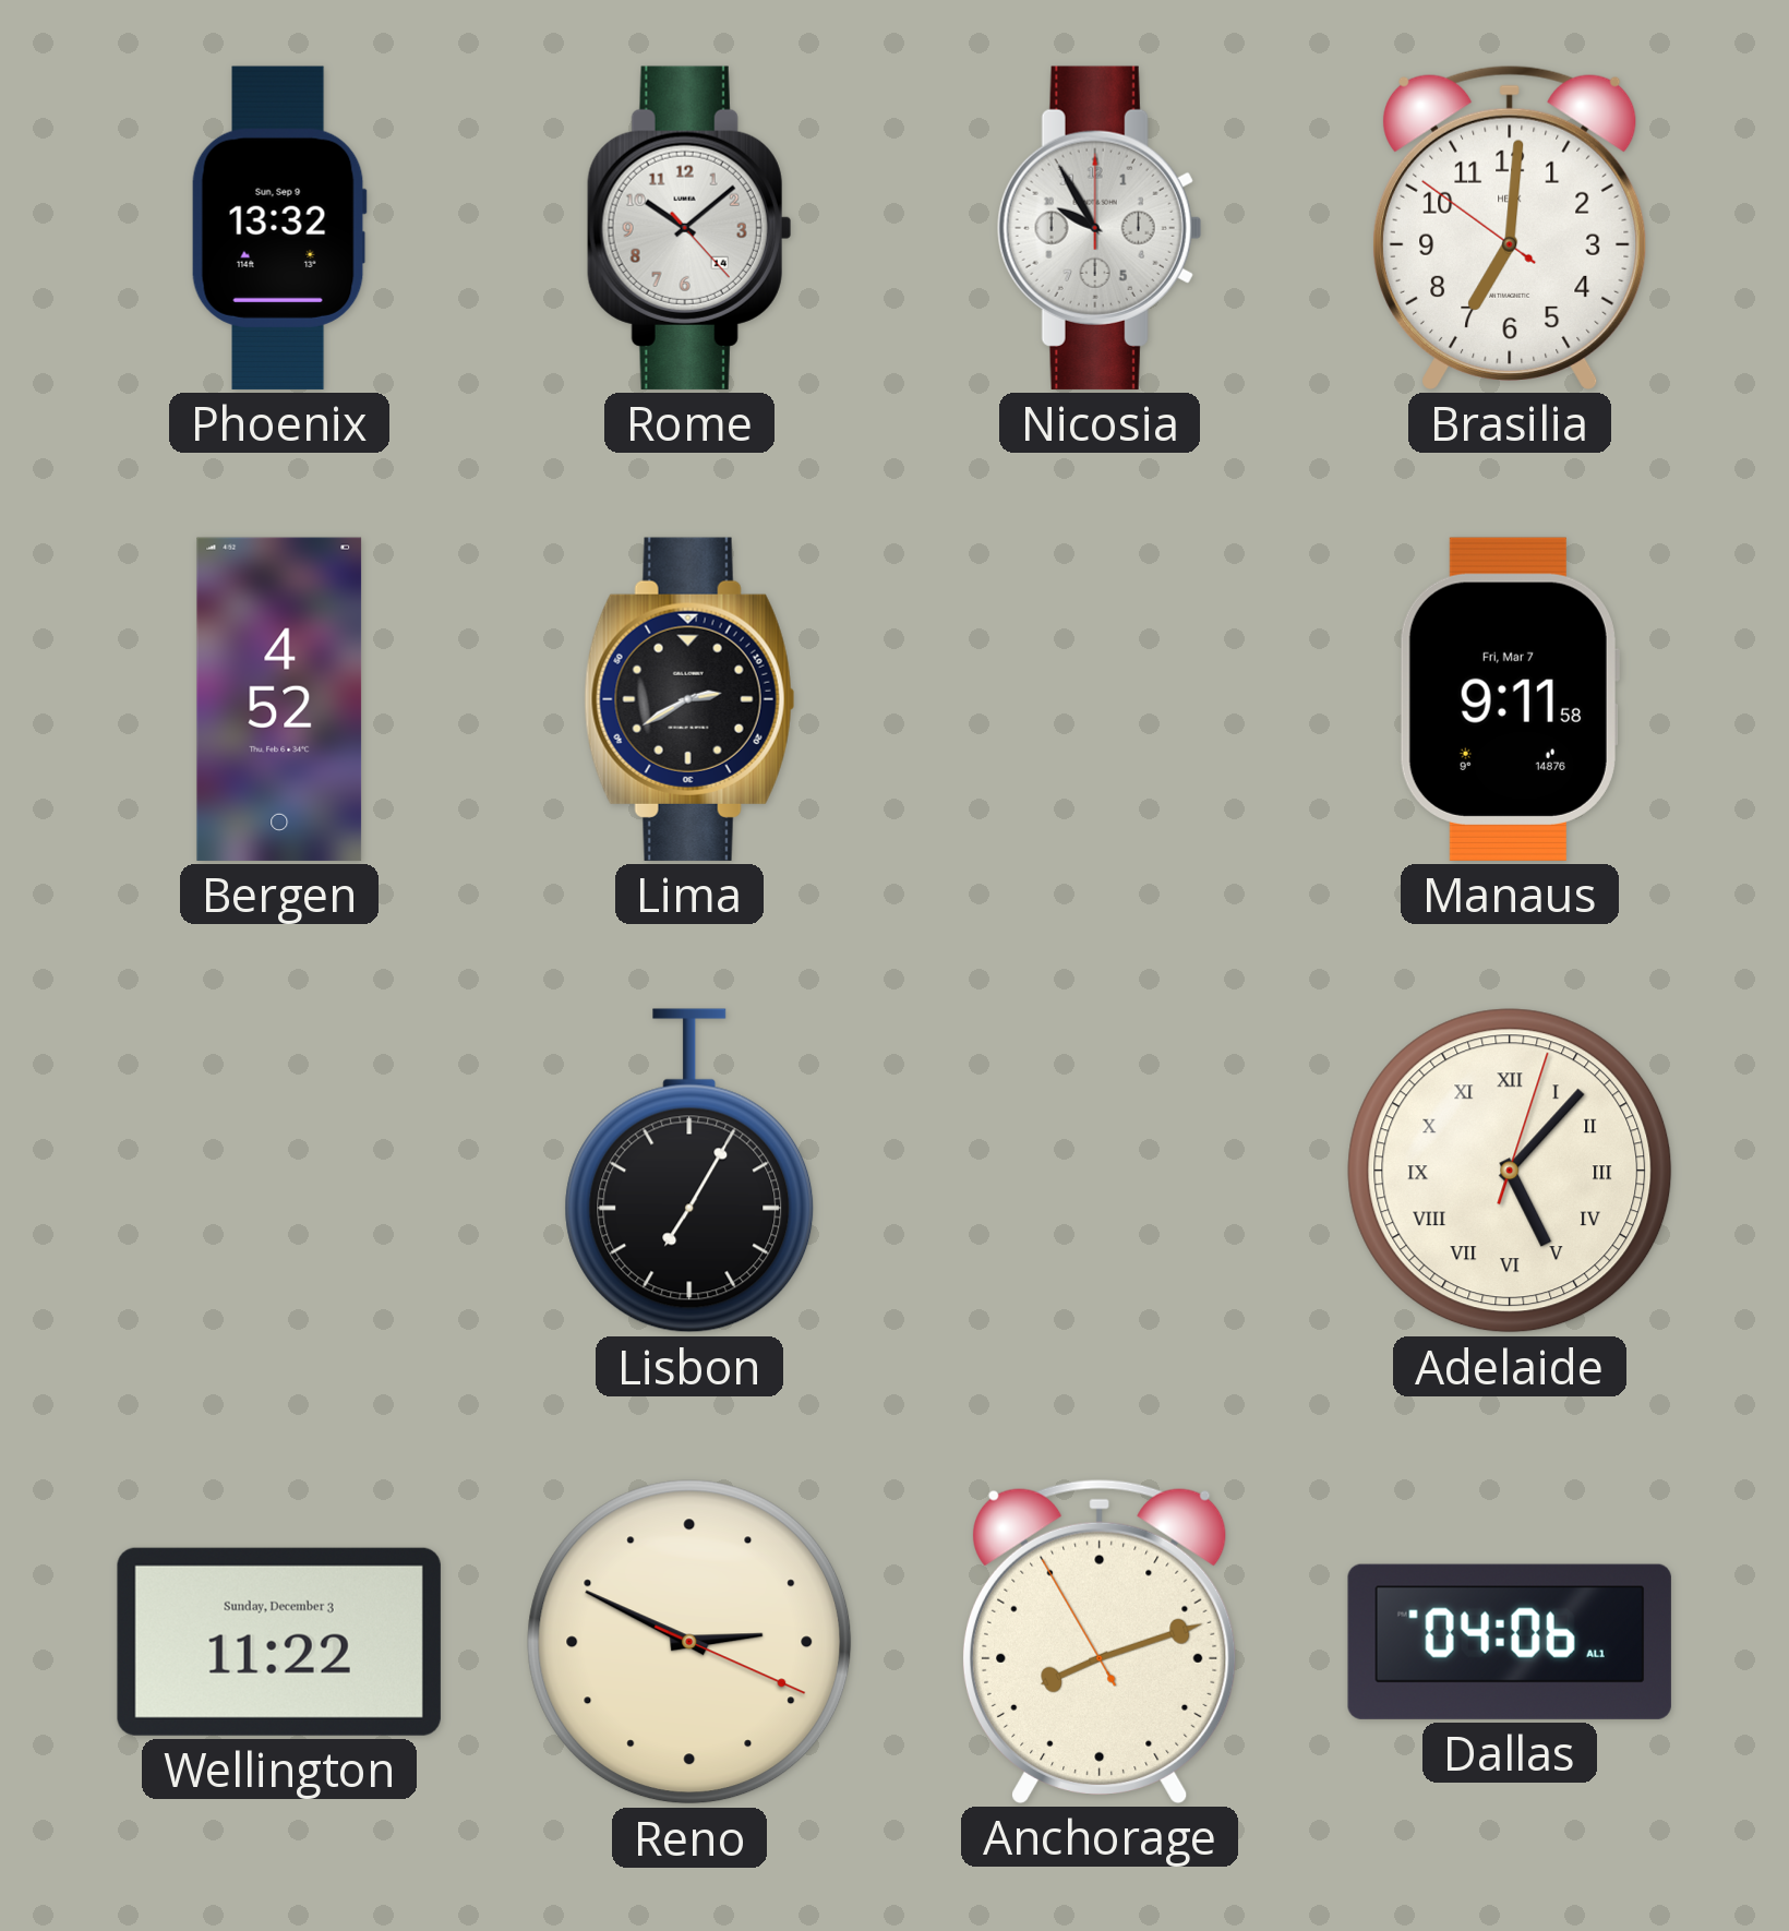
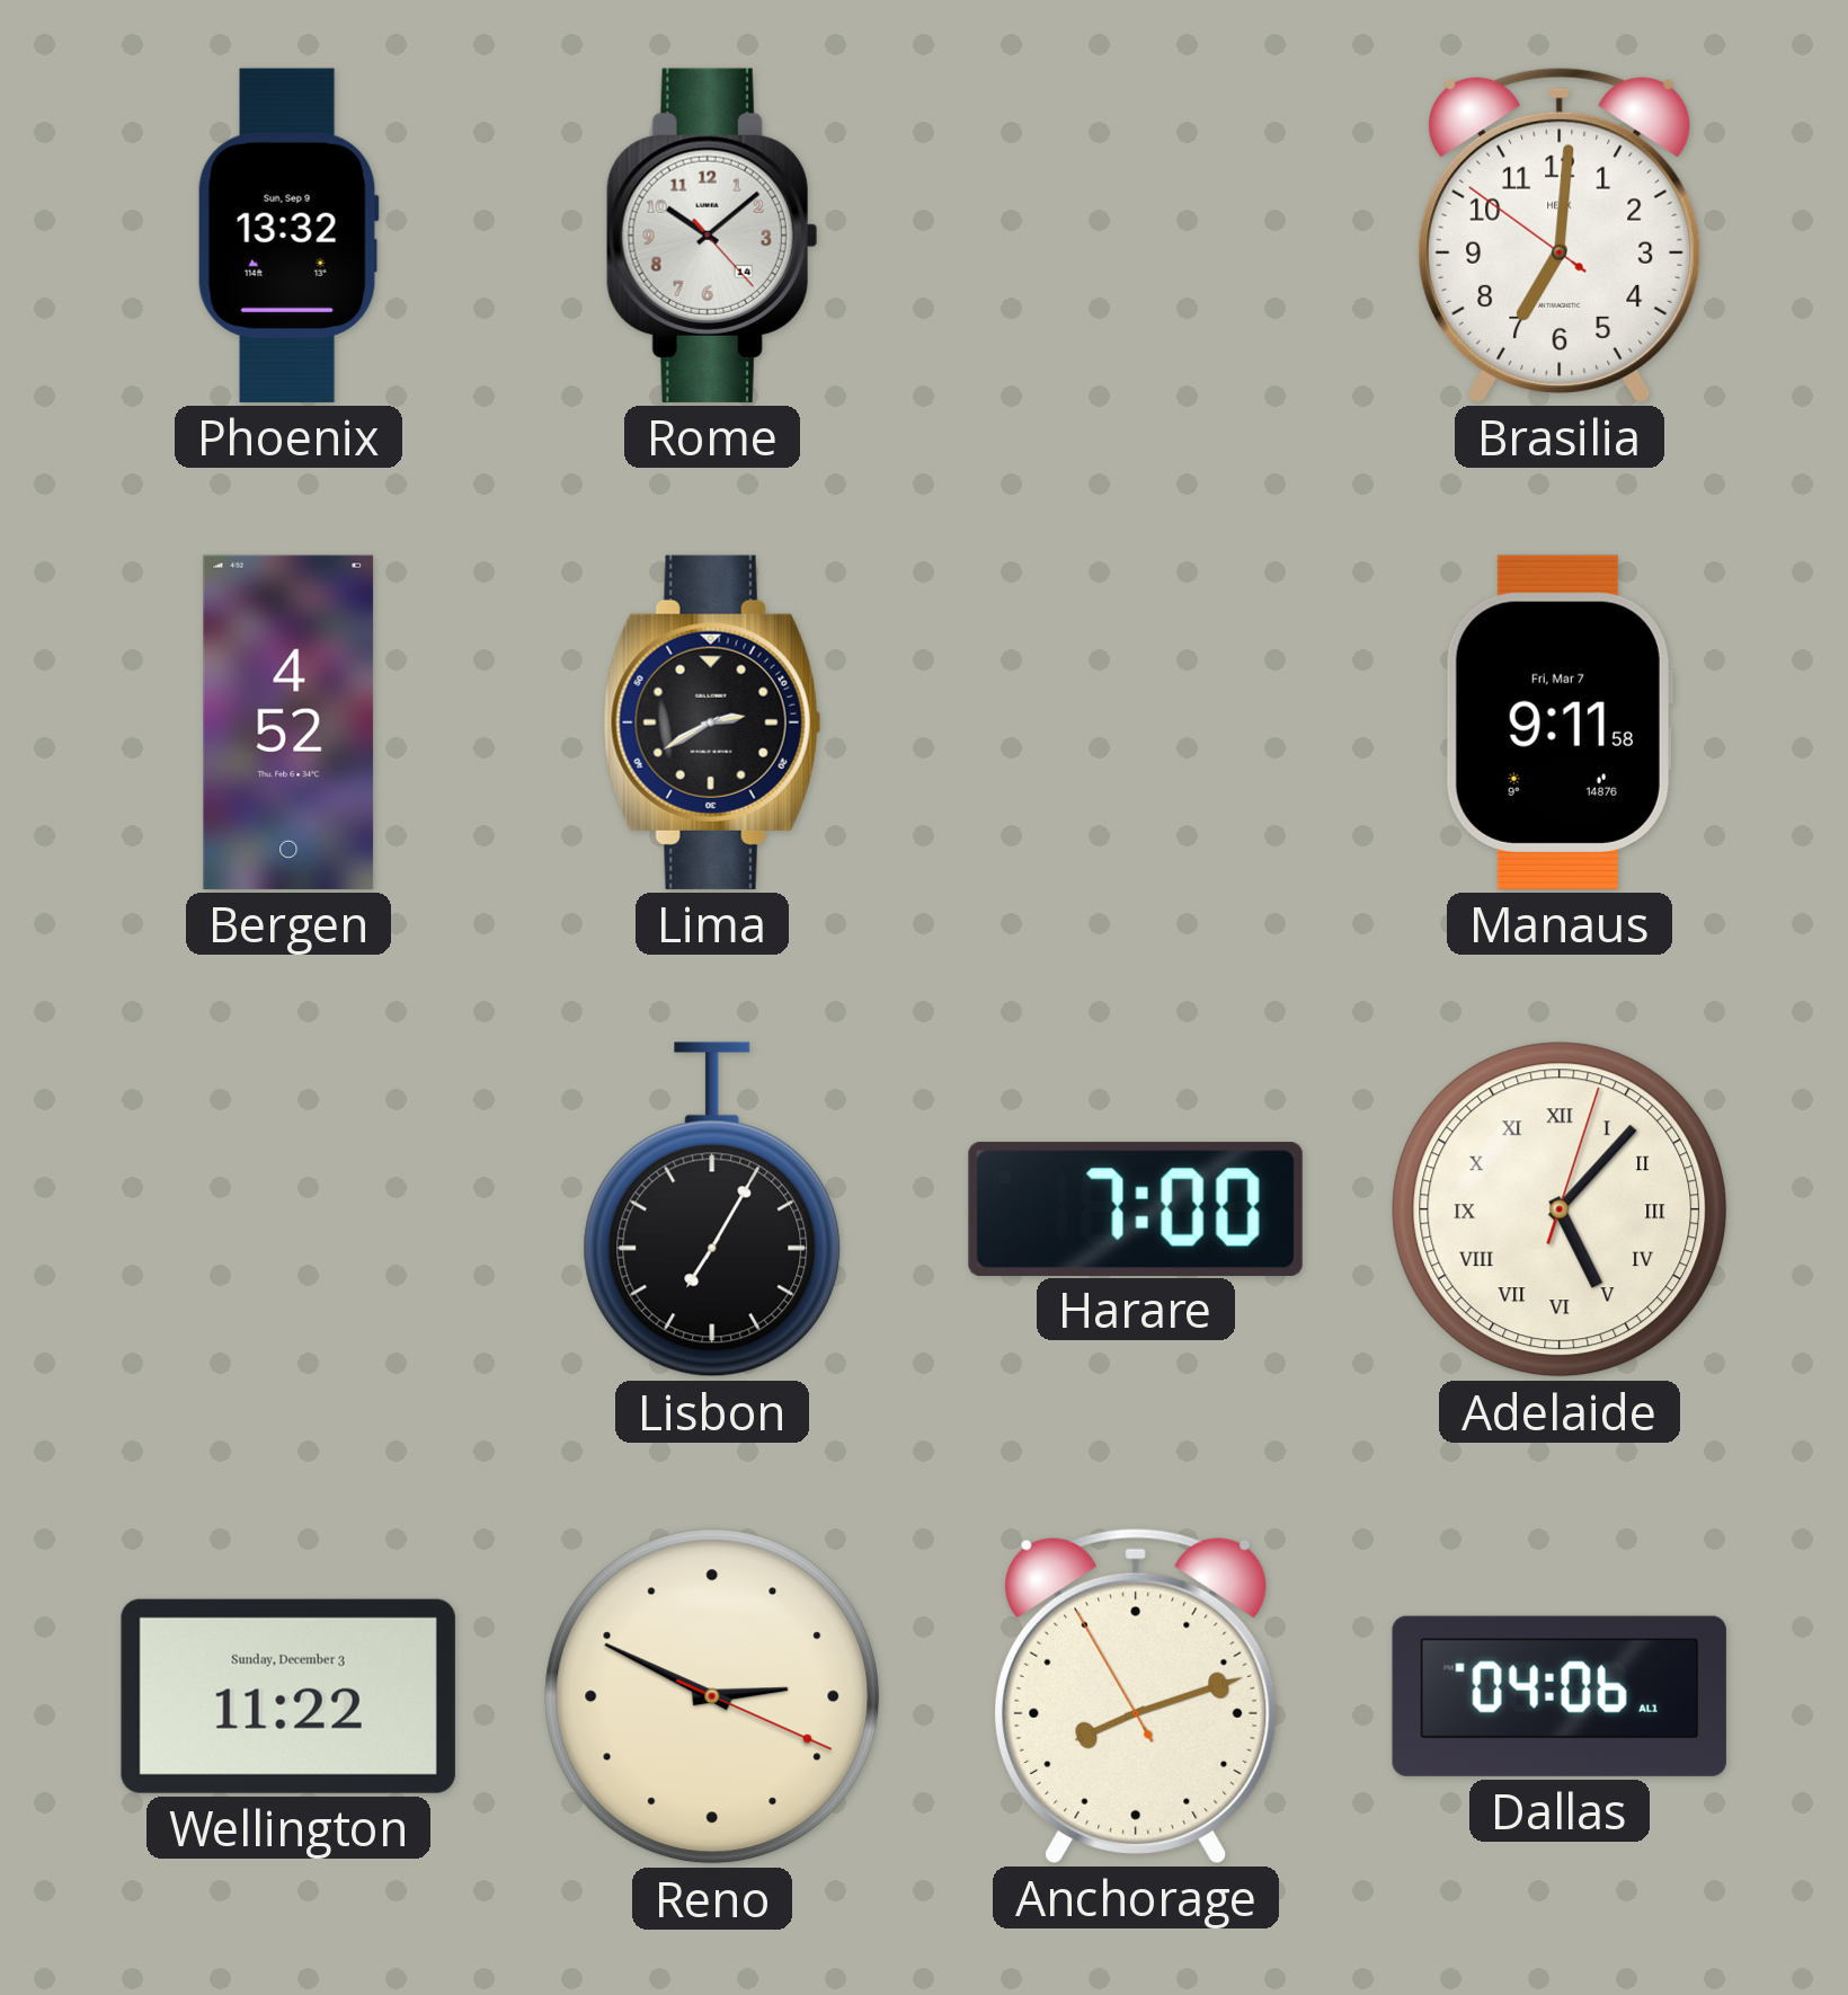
Nicosia: 9:55 -> none (1100, 228)
Harare: none -> 7:00 (1136, 1208)
